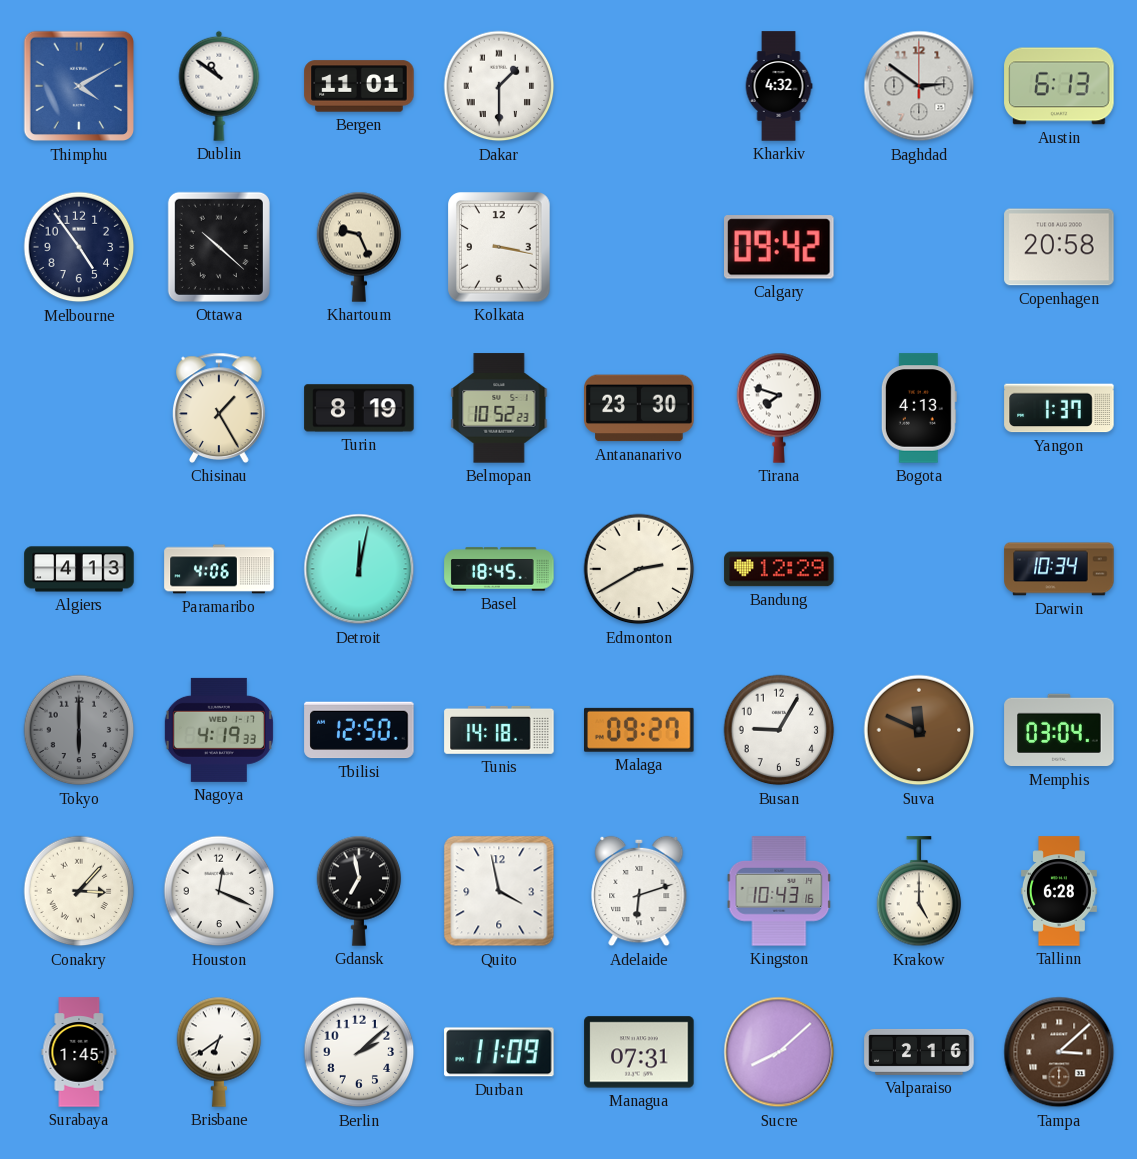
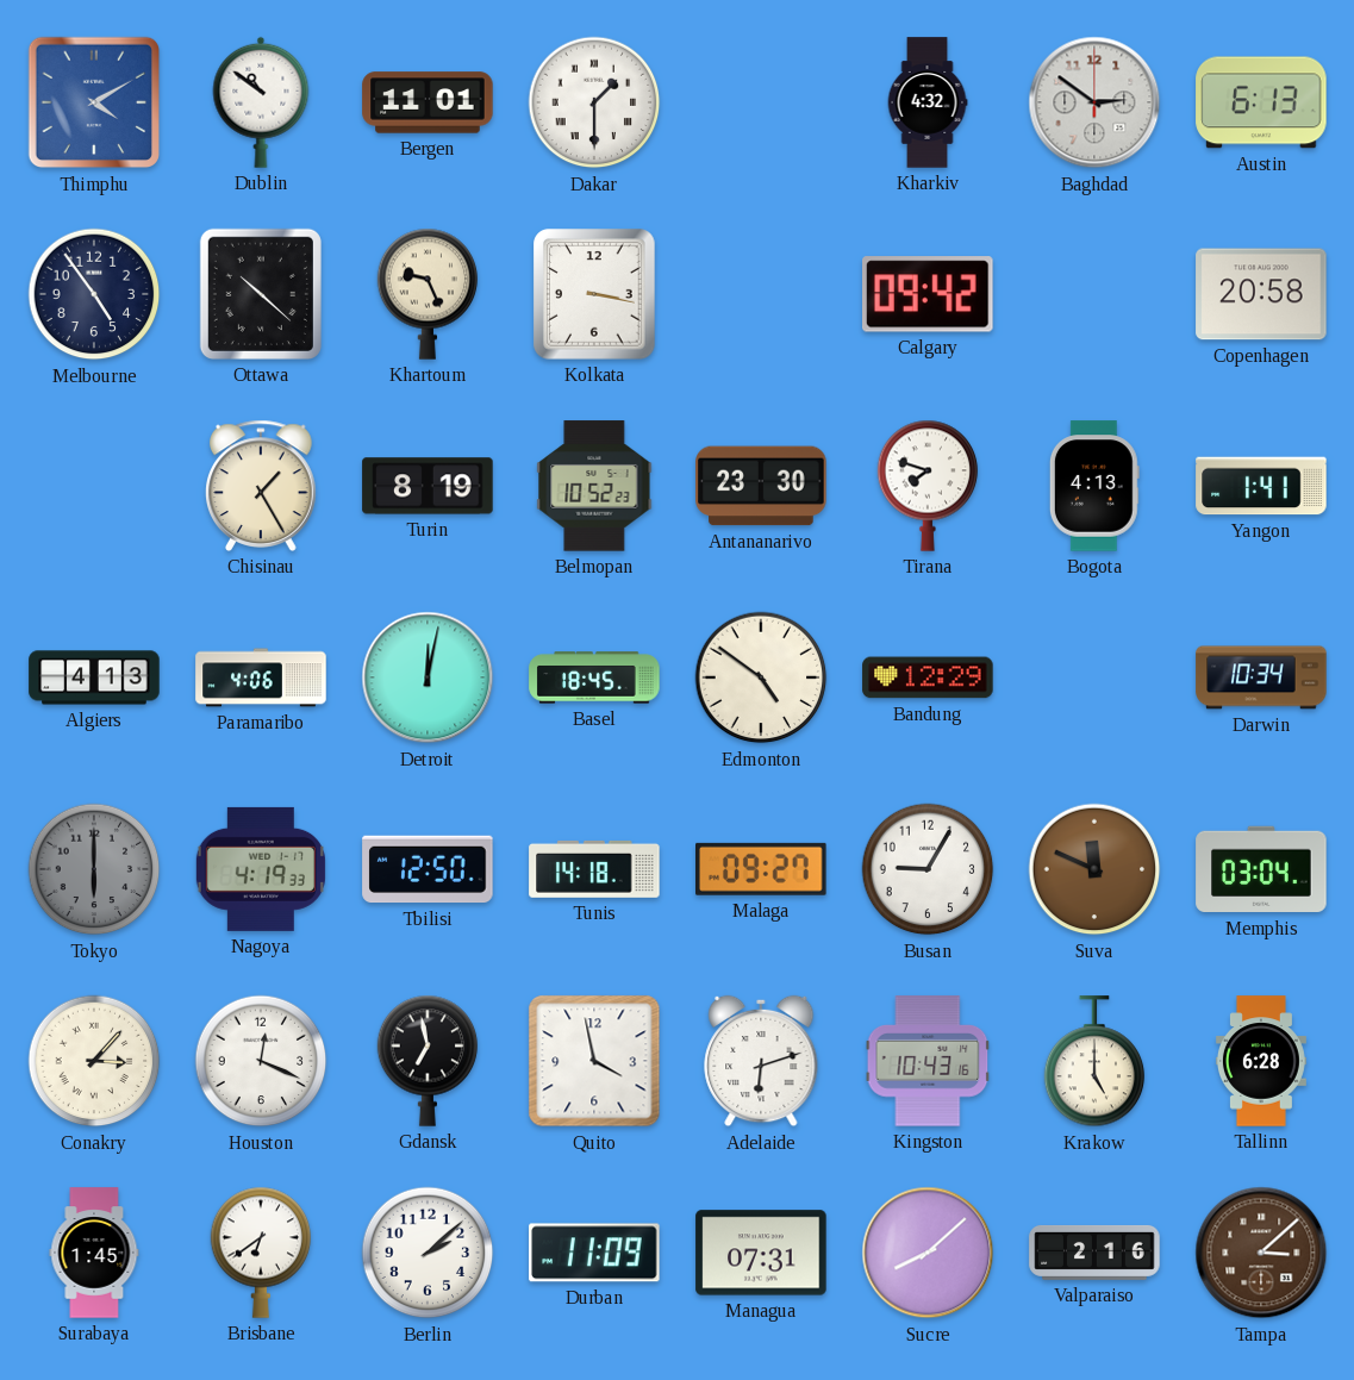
Yangon: 1:37 -> 1:41 (1261, 486)
Edmonton: 2:40 -> 4:51 (761, 677)
